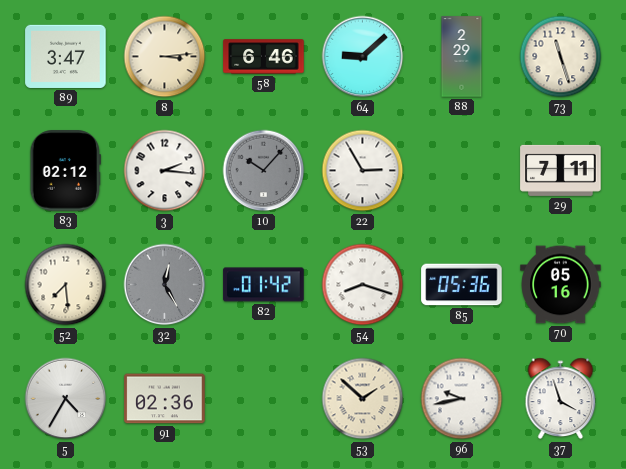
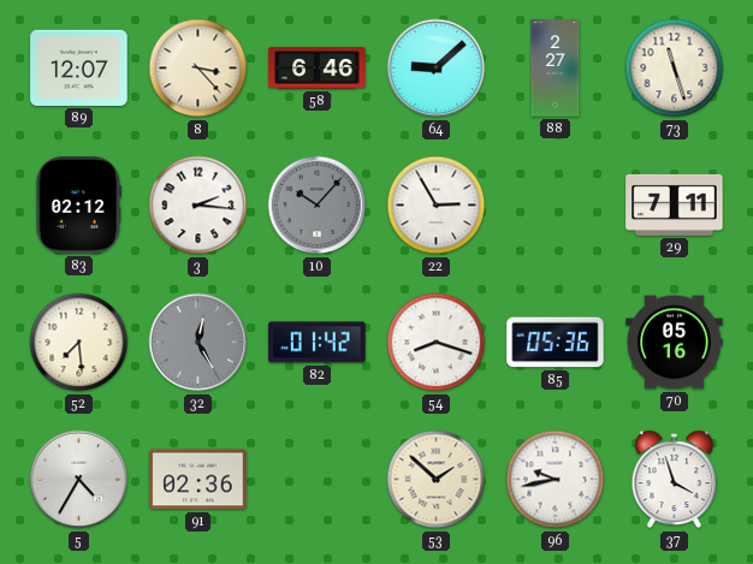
89: 3:47 -> 12:07 (79, 67)
8: 3:14 -> 3:23 (198, 69)
88: 2:29 -> 2:27 (556, 69)
